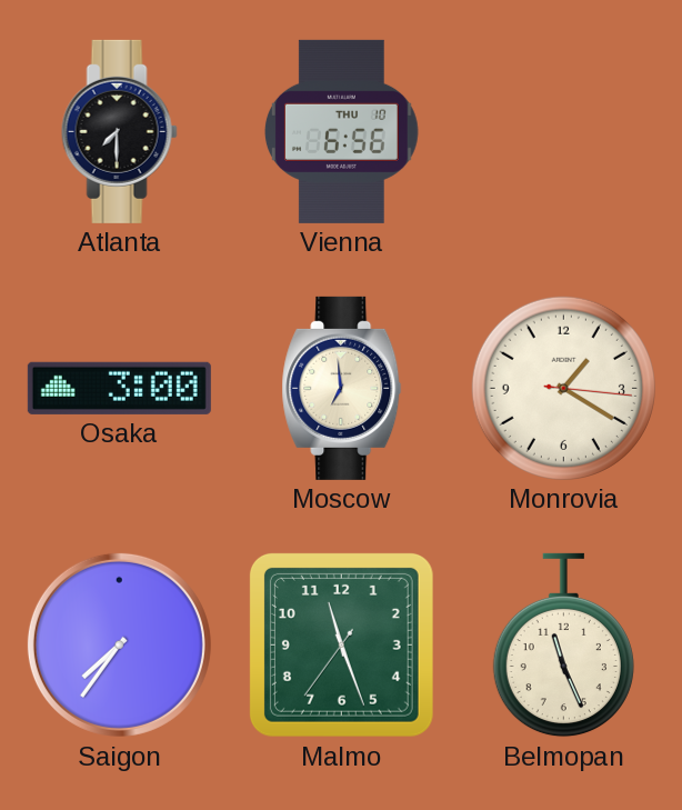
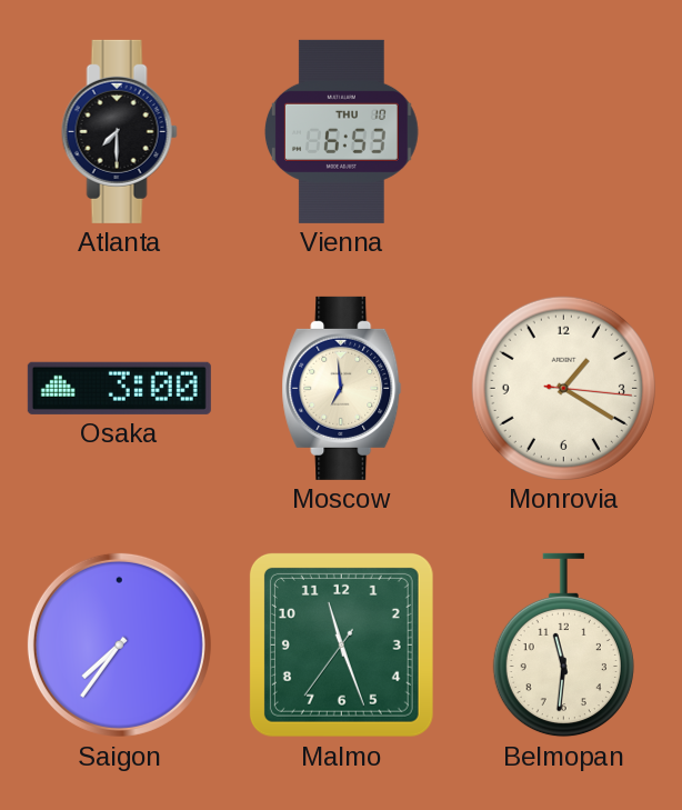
Vienna: 6:56 -> 6:53 (341, 131)
Belmopan: 11:26 -> 11:31 (563, 646)
